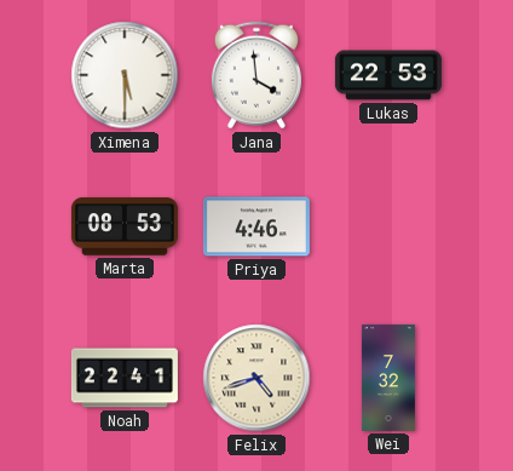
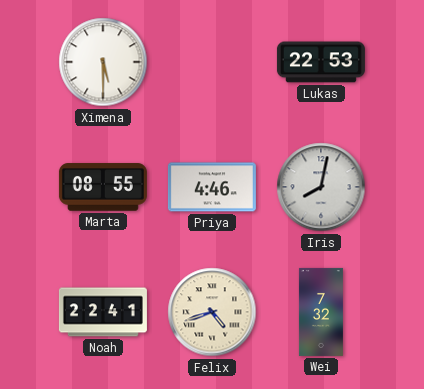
Jana: 3:59 -> none (256, 75)
Marta: 08:53 -> 08:55 (103, 187)
Iris: none -> 8:02 (321, 187)
